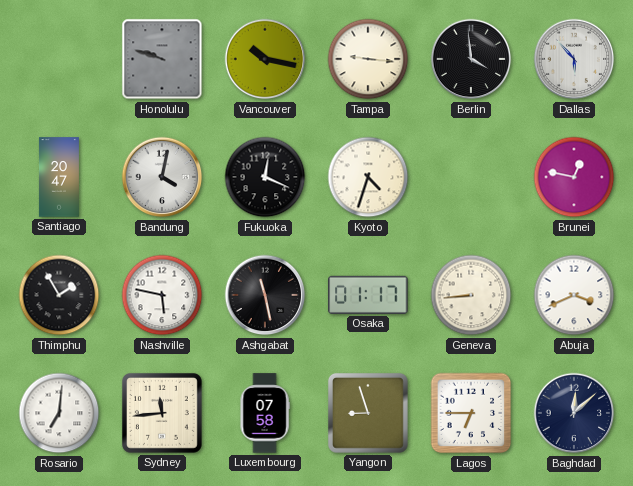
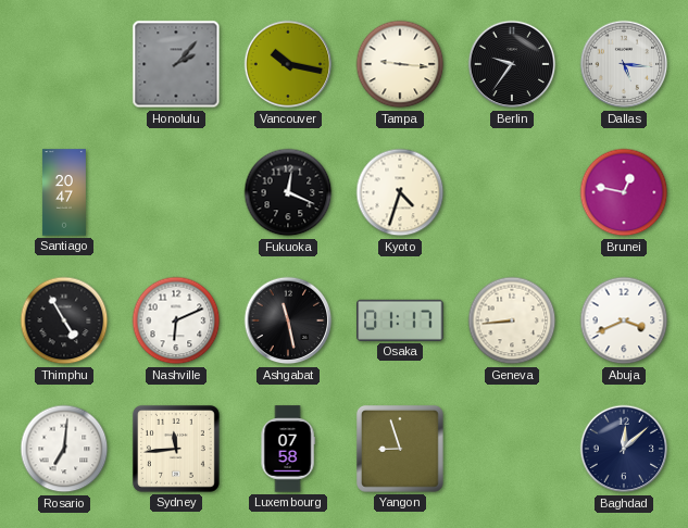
Honolulu: 9:48 -> 2:07 (176, 64)
Berlin: 3:59 -> 9:36 (512, 64)
Dallas: 5:53 -> 5:16 (624, 64)
Bandung: 4:02 -> none (162, 177)
Thimphu: 1:55 -> 4:55 (64, 320)
Nashville: 5:47 -> 6:11 (176, 320)
Lagos: 6:45 -> none (471, 413)
